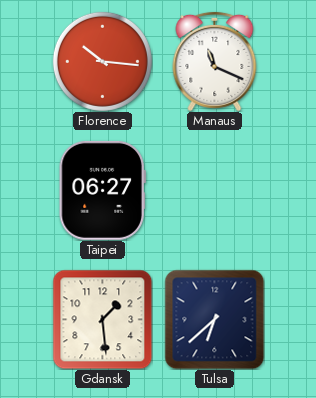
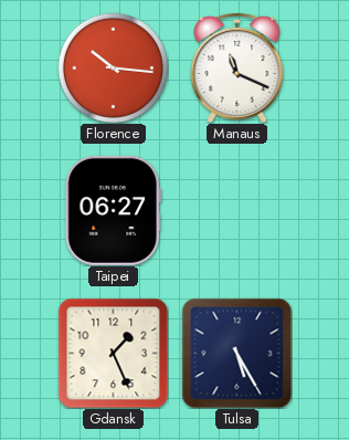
Gdansk: 1:29 -> 1:26 (113, 353)
Tulsa: 6:38 -> 5:25 (236, 353)
